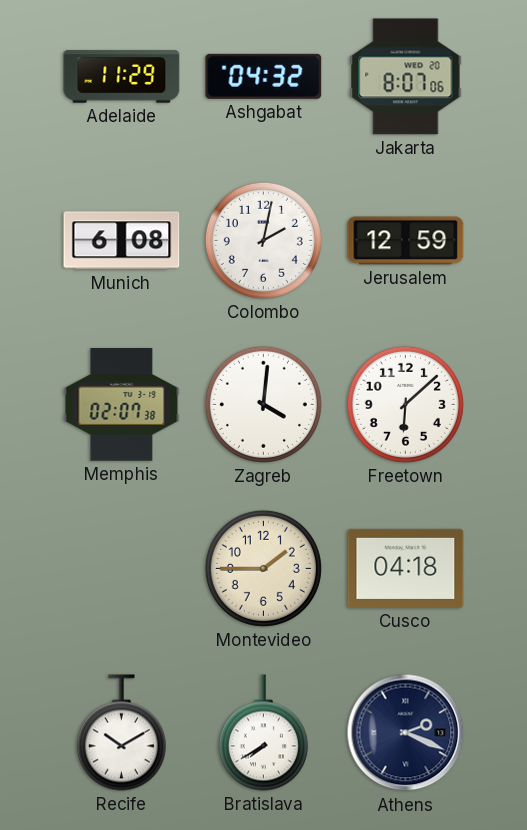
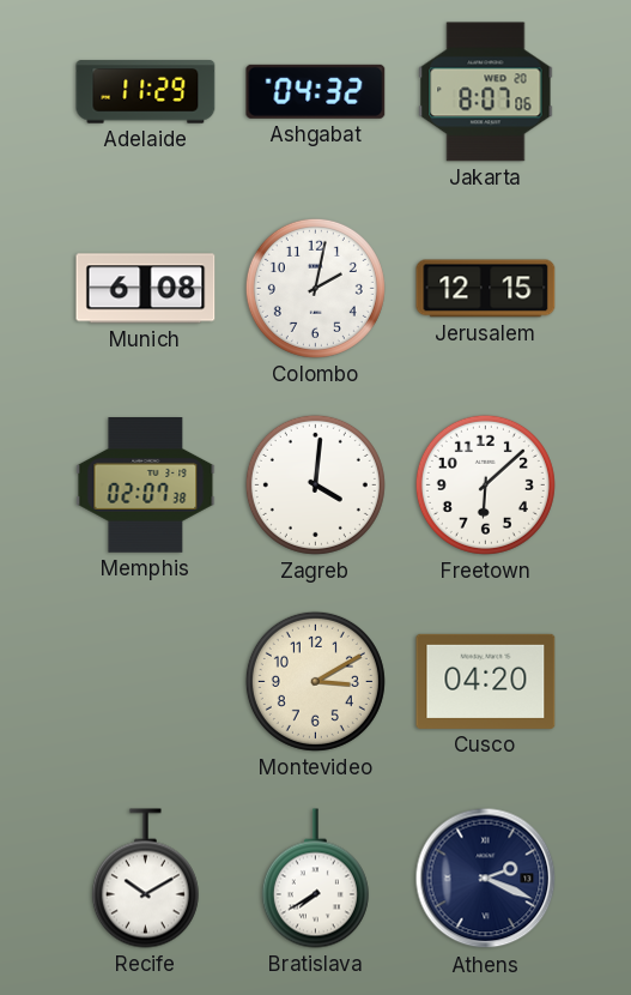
Jerusalem: 12:59 -> 12:15 (486, 289)
Montevideo: 1:45 -> 3:10 (315, 681)
Cusco: 04:18 -> 04:20 (486, 681)
